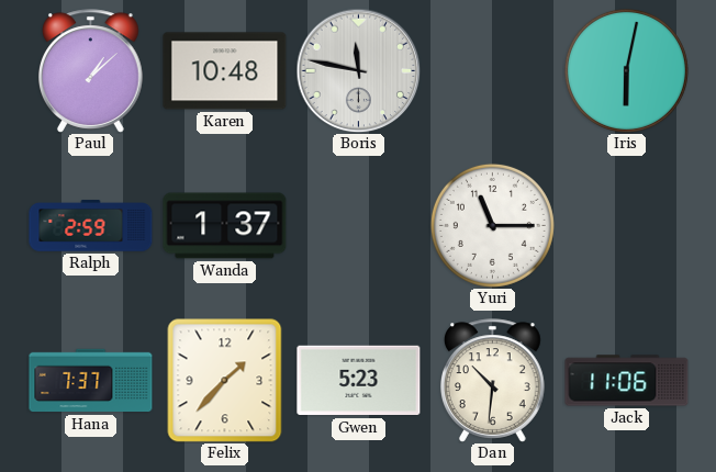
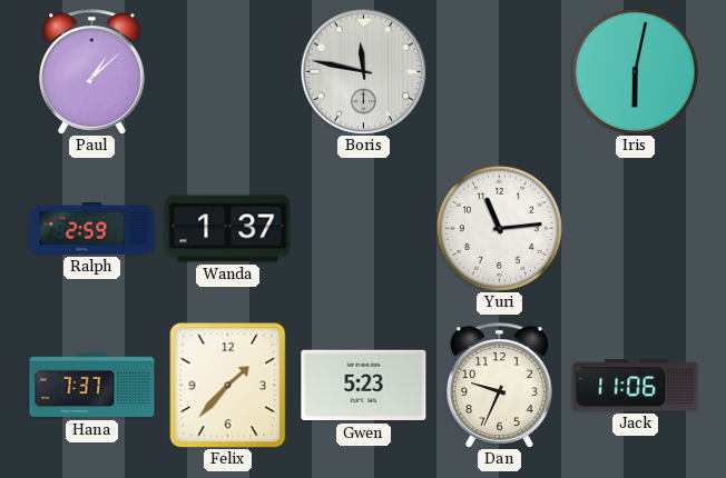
Karen: 10:48 -> none (225, 71)
Yuri: 11:15 -> 11:14 (499, 228)
Dan: 10:31 -> 9:34 (500, 386)
